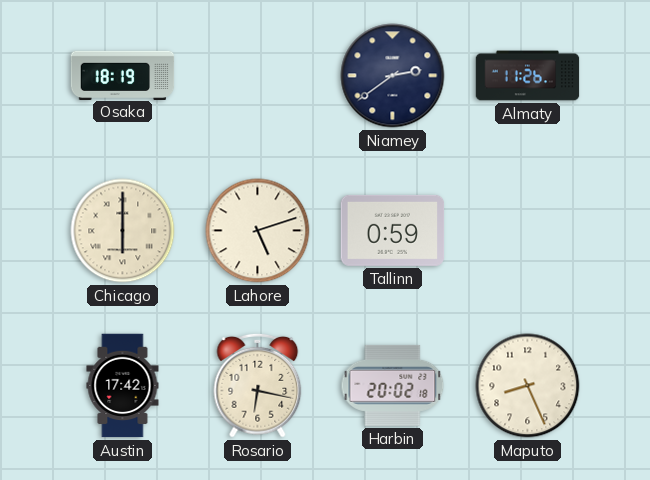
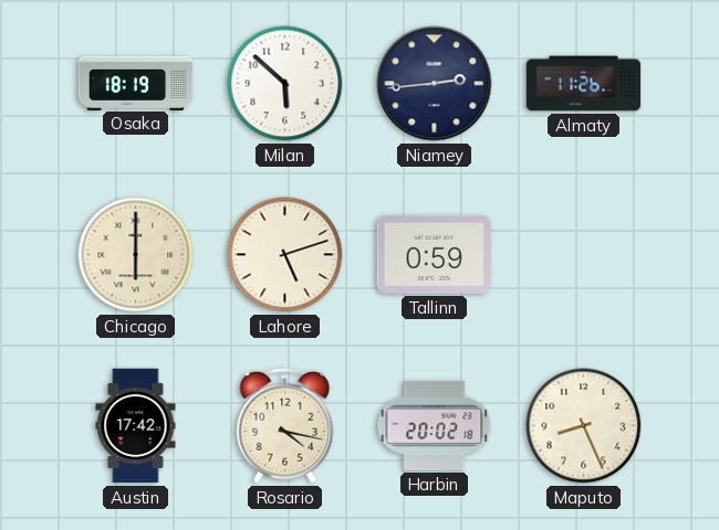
Milan: none -> 5:52 (285, 84)
Niamey: 2:39 -> 2:44 (435, 84)
Rosario: 6:17 -> 4:17 (285, 425)
